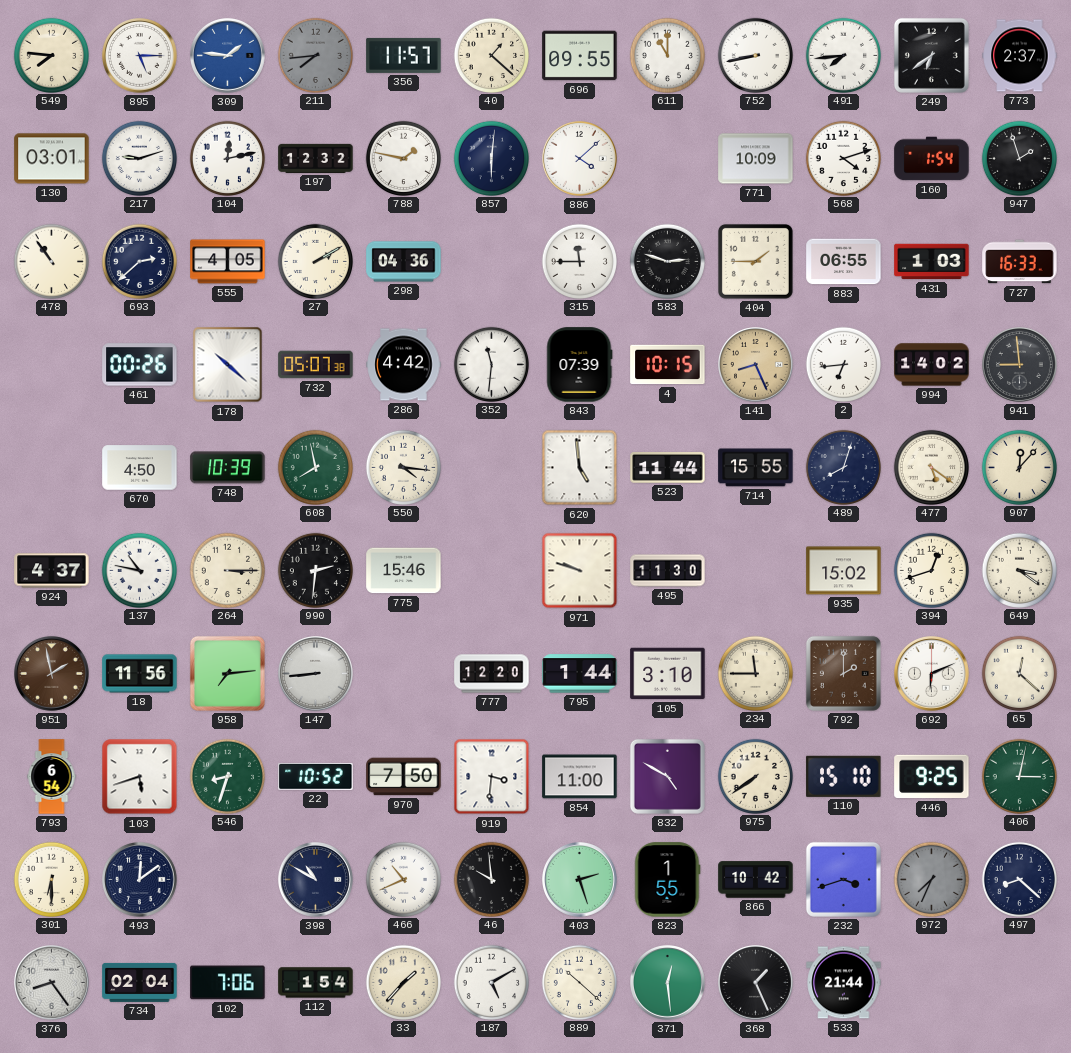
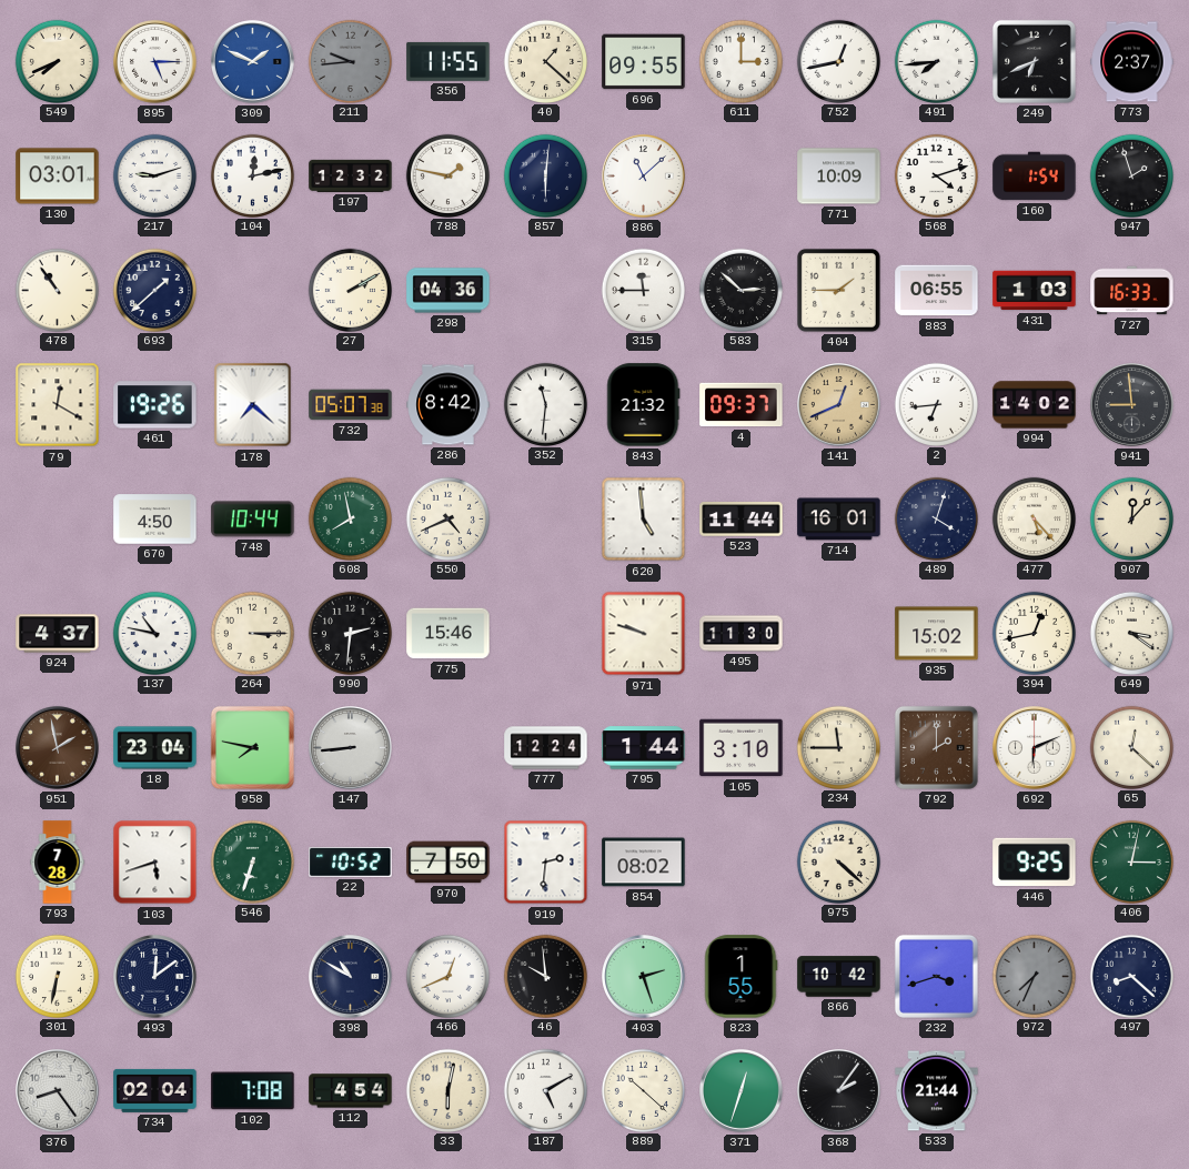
549: 7:46 -> 7:41 (57, 61)
309: 1:46 -> 1:49 (253, 62)
211: 7:44 -> 9:44 (350, 61)
356: 11:57 -> 11:55 (449, 61)
611: 11:00 -> 3:00 (740, 61)
752: 8:43 -> 12:43 (838, 61)
249: 6:39 -> 6:41 (1034, 61)
886: 4:08 -> 11:08 (644, 177)
693: 2:38 -> 1:38 (154, 290)
555: 4:05 -> none (228, 262)
583: 2:48 -> 2:52 (740, 290)
79: none -> 12:20 (58, 405)
461: 00:26 -> 19:26 (155, 405)
178: 10:22 -> 7:22 (253, 405)
286: 4:42 -> 8:42 (449, 405)
843: 07:39 -> 21:32 (644, 405)
4: 10:15 -> 09:37 (742, 405)
141: 8:26 -> 12:41 (839, 405)
748: 10:39 -> 10:44 (253, 520)
550: 4:16 -> 4:41 (447, 518)
714: 15:55 -> 16:01 (839, 520)
489: 8:03 -> 4:03 (936, 518)
477: 5:21 -> 5:23 (1034, 518)
394: 12:42 -> 12:43 (1034, 633)
18: 11:56 -> 23:04 (155, 748)
958: 7:14 -> 7:47 (252, 747)
777: 12:20 -> 12:24 (546, 748)
793: 6:54 -> 7:28 (58, 863)
546: 8:33 -> 6:33 (252, 861)
919: 3:31 -> 2:31 (546, 863)
854: 11:00 -> 08:02 (644, 863)
832: 4:50 -> none (667, 776)
975: 7:39 -> 4:22 (838, 861)
110: 15:10 -> none (844, 776)
301: 6:30 -> 6:32 (57, 976)
466: 10:41 -> 12:41 (447, 976)
102: 7:06 -> 7:08 (253, 1091)
112: 1:54 -> 4:54 (351, 1091)
33: 1:37 -> 6:02 (447, 1090)
371: 12:29 -> 12:33 (742, 1091)
368: 1:26 -> 2:06 (839, 1091)
